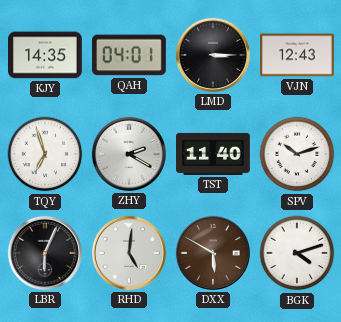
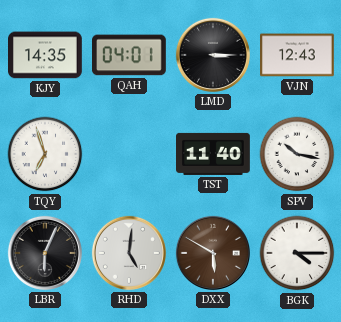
ZHY: 2:20 -> none (129, 154)
SPV: 10:12 -> 10:17 (297, 154)
BGK: 4:12 -> 4:15 (297, 253)
